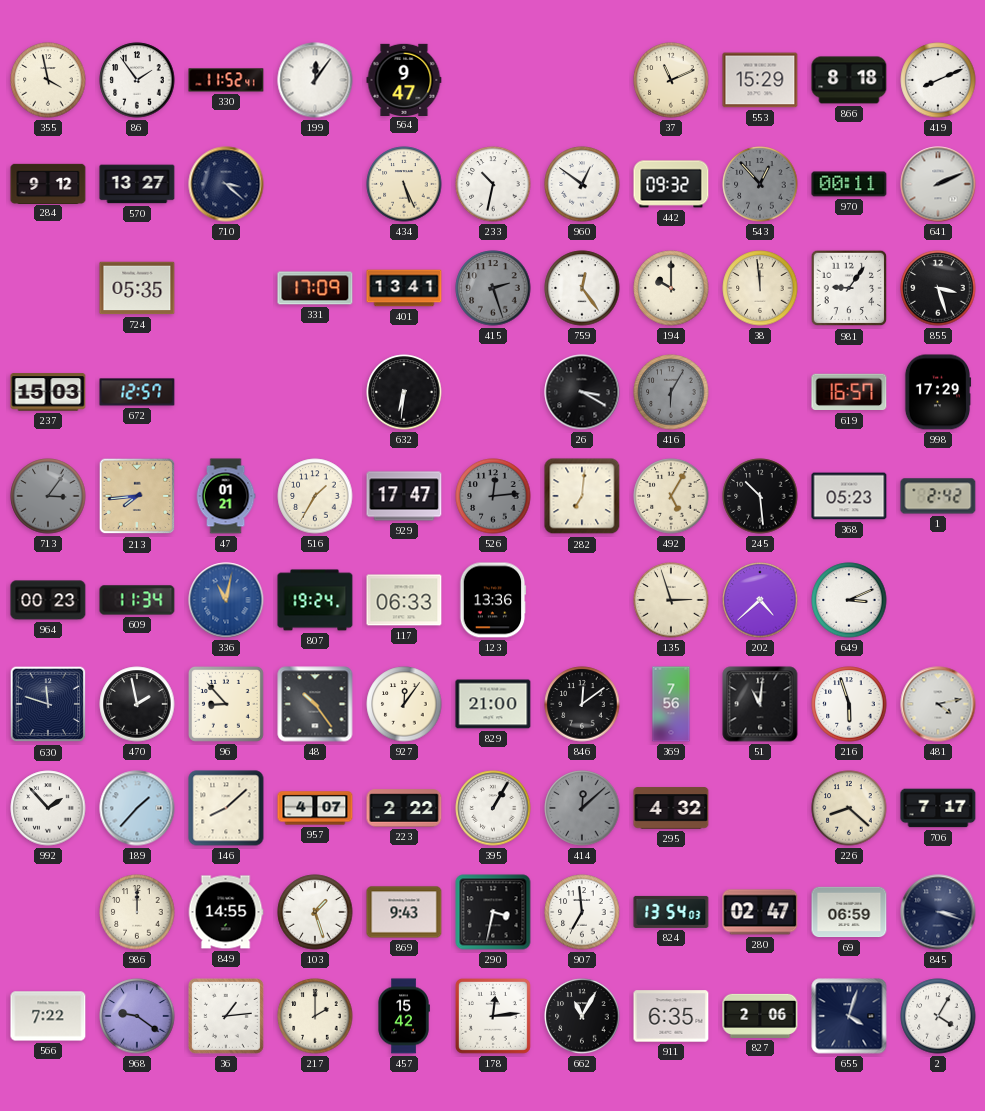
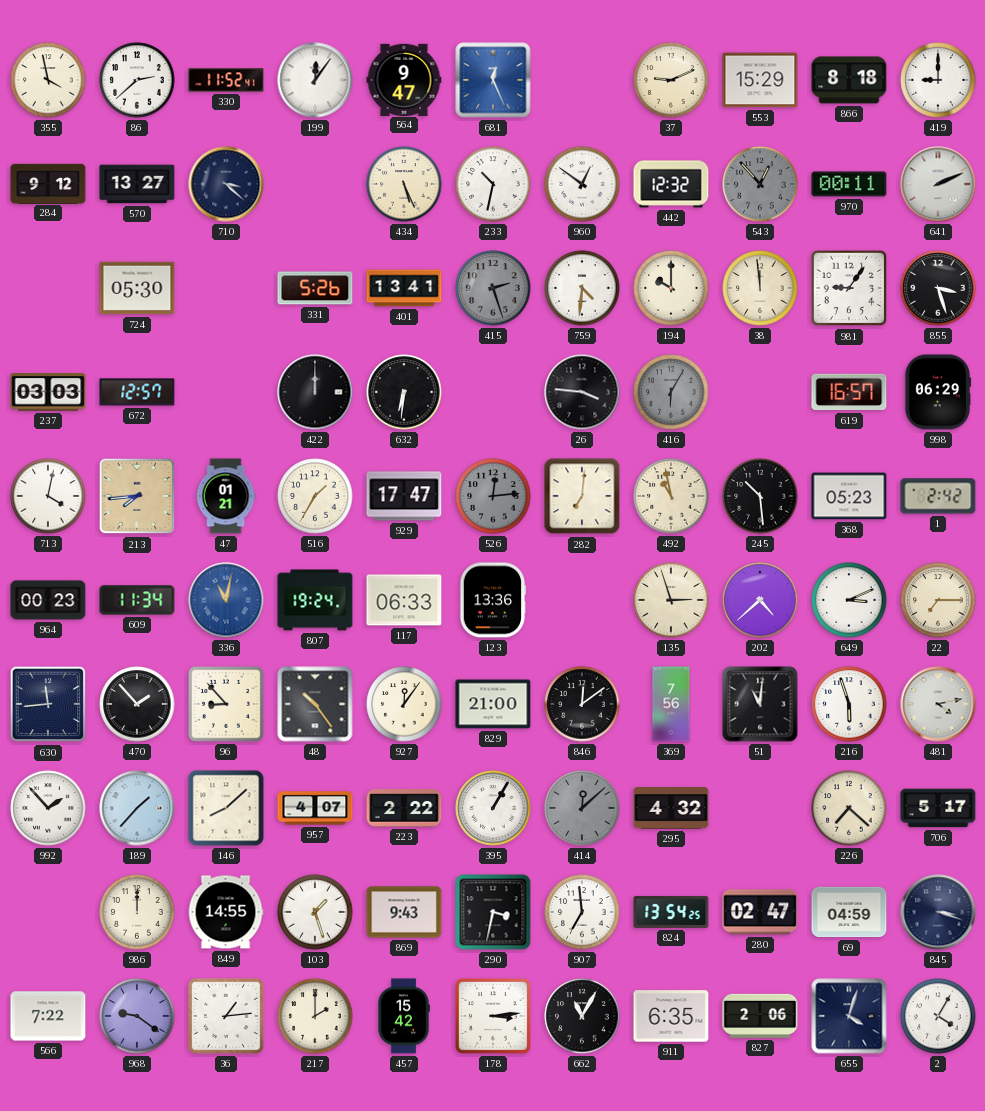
86: 1:54 -> 2:38 (137, 80)
681: none -> 12:26 (493, 80)
37: 11:11 -> 9:11 (671, 80)
419: 8:11 -> 9:00 (938, 80)
442: 09:32 -> 12:32 (671, 184)
724: 05:35 -> 05:30 (137, 288)
331: 17:09 -> 5:26 (315, 288)
759: 12:24 -> 4:31 (582, 288)
237: 15:03 -> 03:03 (48, 392)
422: none -> 12:00 (315, 392)
26: 3:20 -> 3:46 (582, 392)
998: 17:29 -> 06:29 (938, 392)
713: 3:06 -> 4:02 (48, 496)
713 dial: grey -> white (48, 496)
492: 5:05 -> 10:58 (671, 496)
22: none -> 7:15 (938, 600)
630: 11:48 -> 11:44 (48, 704)
470: 1:58 -> 1:53 (137, 704)
226: 8:22 -> 7:22 (849, 808)
706: 7:17 -> 5:17 (938, 808)
824: 13:54:03 -> 13:54:25 (671, 912)
69: 06:59 -> 04:59 (849, 912)
178: 12:14 -> 3:14 (493, 1016)
